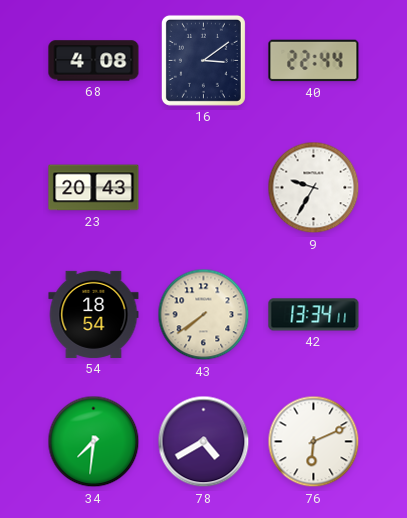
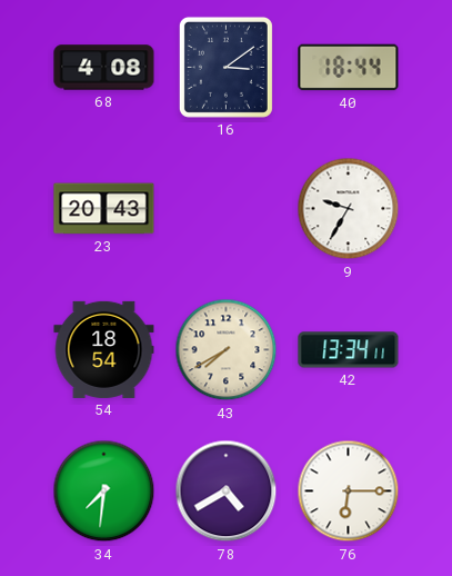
40: 22:44 -> 18:44 (349, 68)
43: 7:39 -> 7:40 (227, 350)
76: 6:11 -> 6:15 (349, 491)
